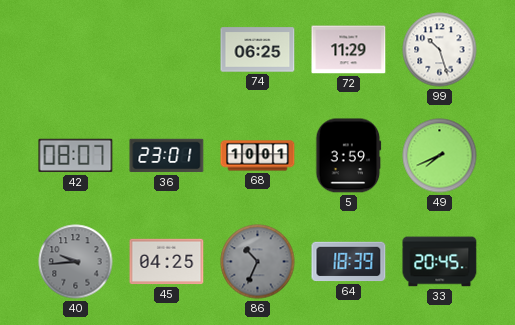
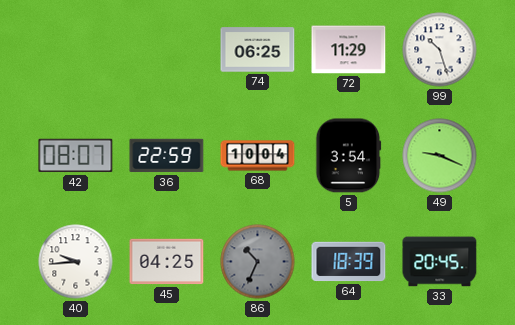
36: 23:01 -> 22:59 (167, 156)
68: 10:01 -> 10:04 (258, 156)
5: 3:59 -> 3:54 (349, 156)
49: 7:41 -> 9:19 (440, 156)
40 dial: grey -> white (76, 262)
